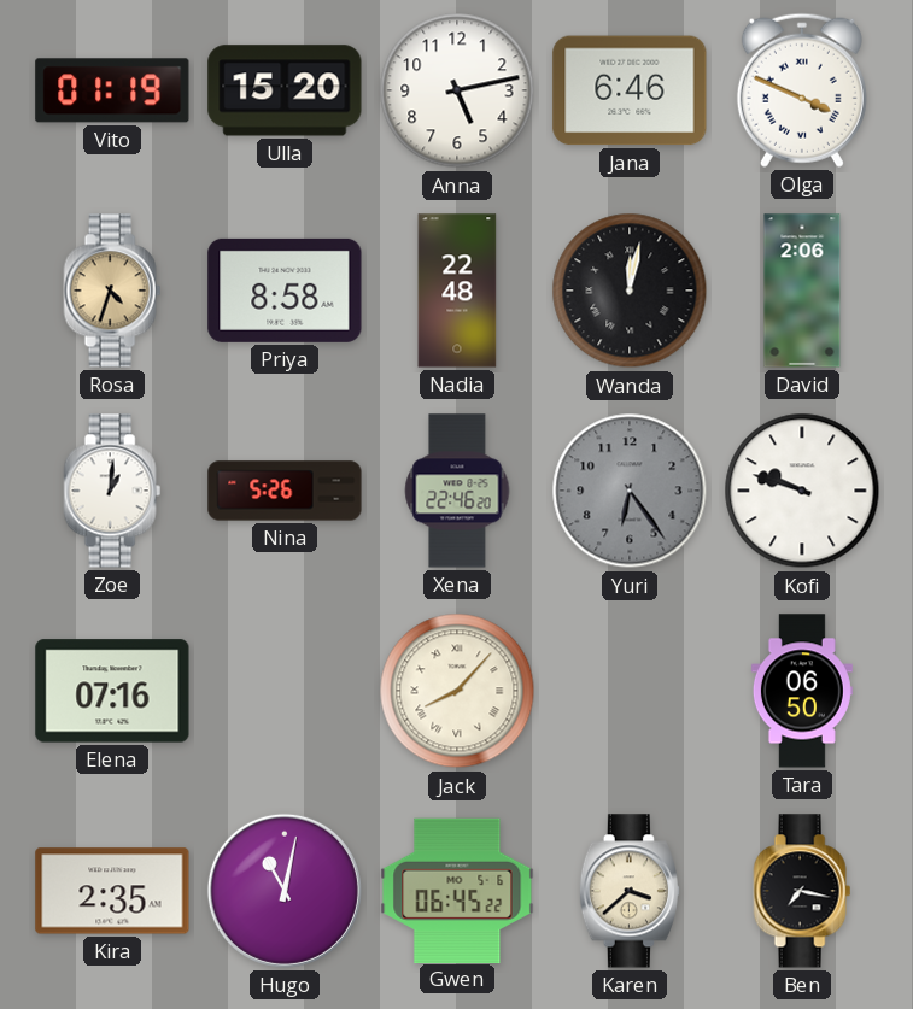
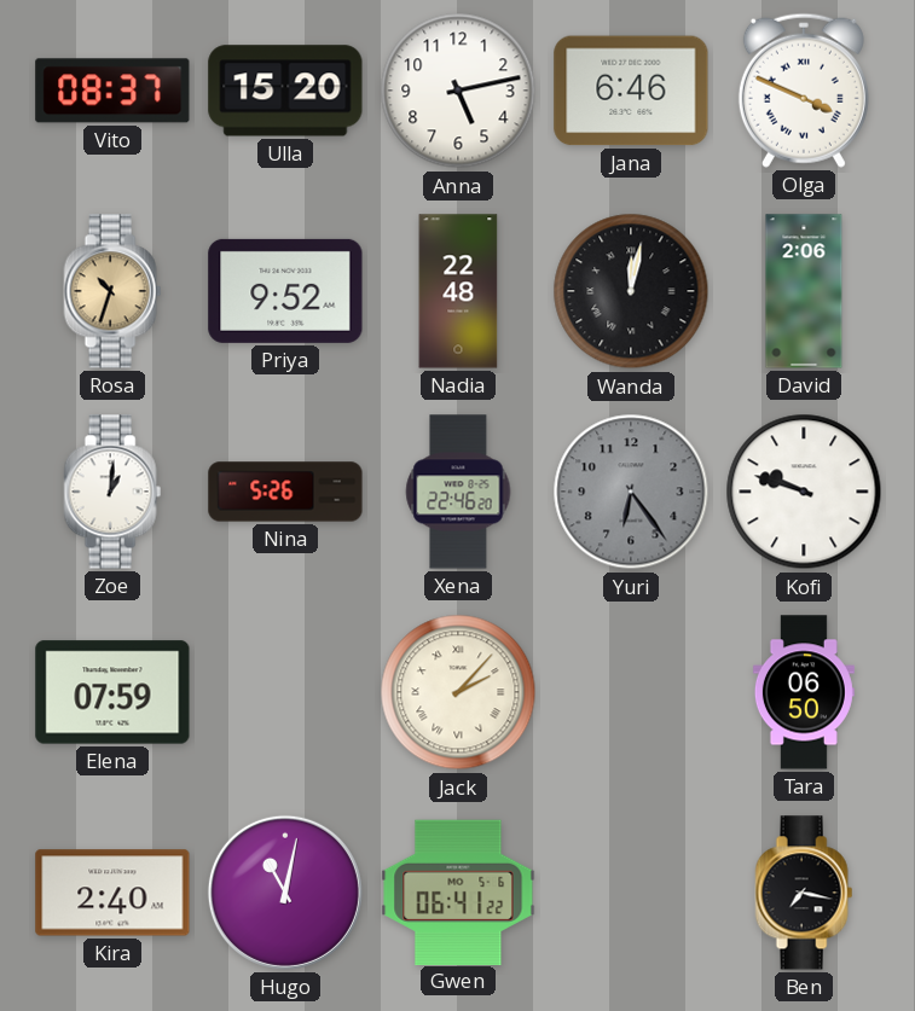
Vito: 01:19 -> 08:37 (112, 91)
Rosa: 4:33 -> 10:33 (112, 291)
Priya: 8:58 -> 9:52 (285, 291)
Elena: 07:16 -> 07:59 (112, 692)
Jack: 8:07 -> 2:07 (458, 692)
Kira: 2:35 -> 2:40 (112, 893)
Gwen: 06:45 -> 06:41 (458, 891)
Karen: 3:38 -> none (630, 891)
